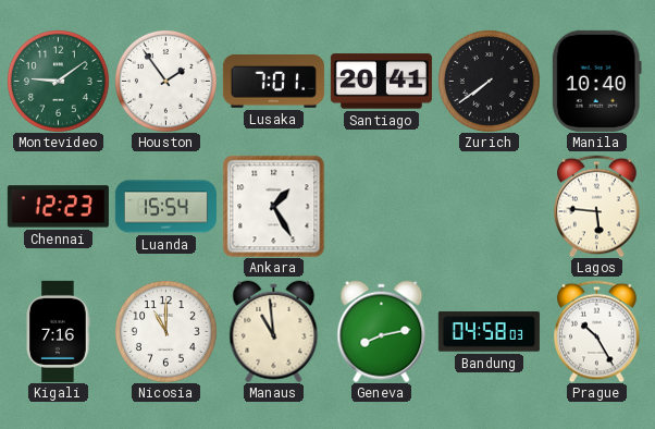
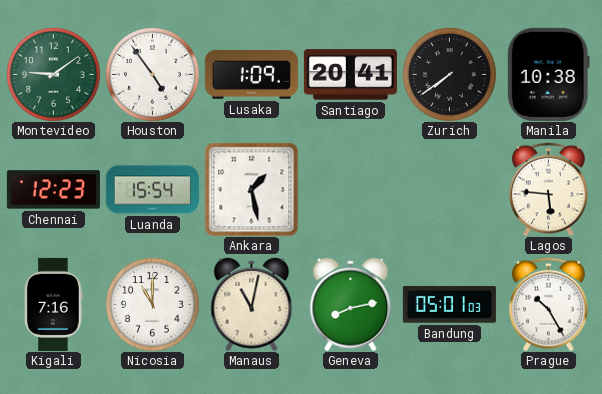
Houston: 1:54 -> 4:54 (152, 74)
Lusaka: 7:01 -> 1:09 (251, 75)
Manila: 10:40 -> 10:38 (548, 74)
Ankara: 1:25 -> 1:28 (251, 189)
Manaus: 10:59 -> 11:02 (252, 304)
Bandung: 04:58 -> 05:01 (449, 305)
